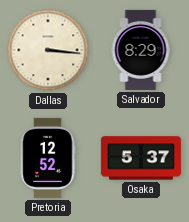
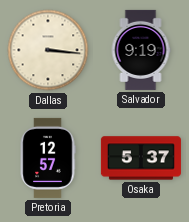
Salvador: 8:29 -> 9:19 (141, 50)
Pretoria: 12:52 -> 12:57 (48, 158)
